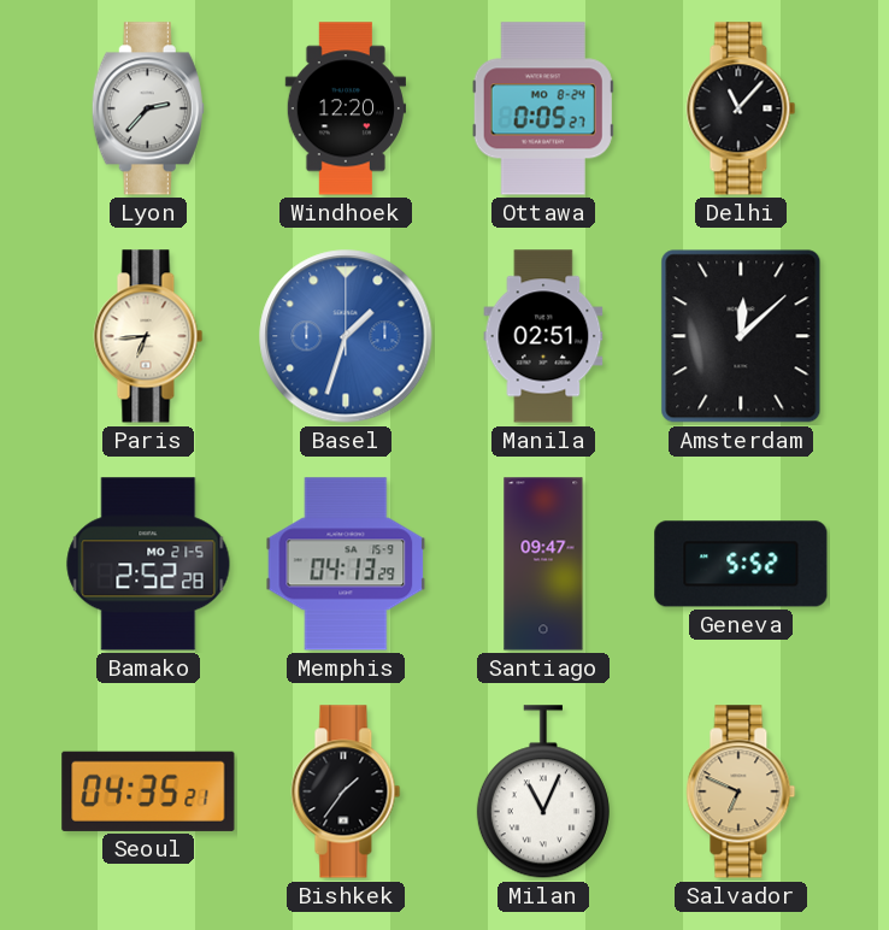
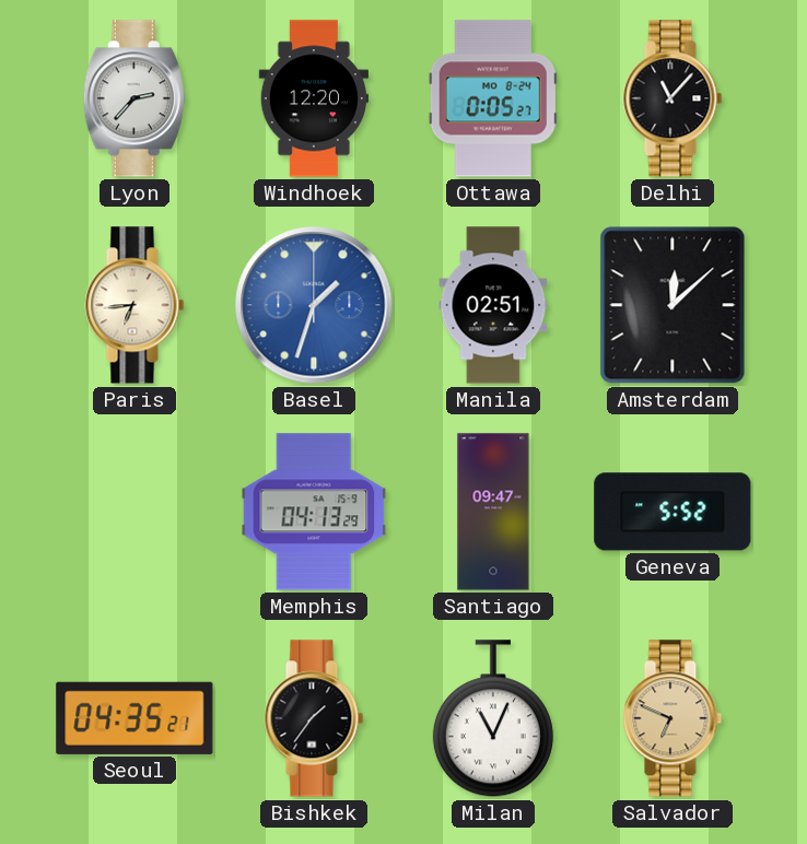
Bamako: 2:52 -> none (148, 564)
